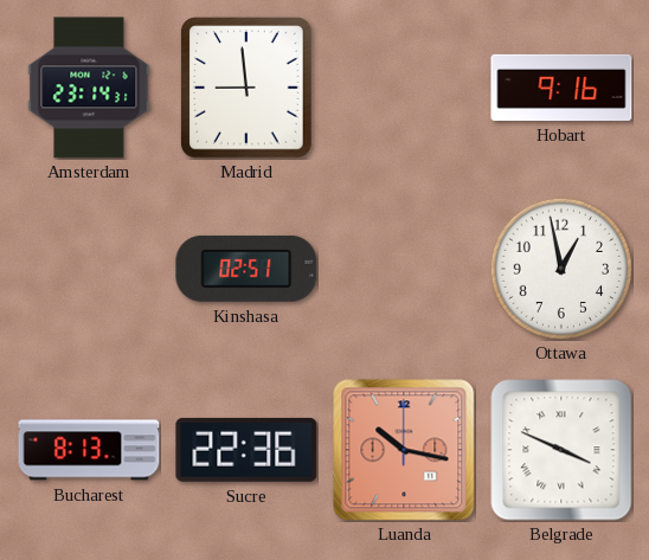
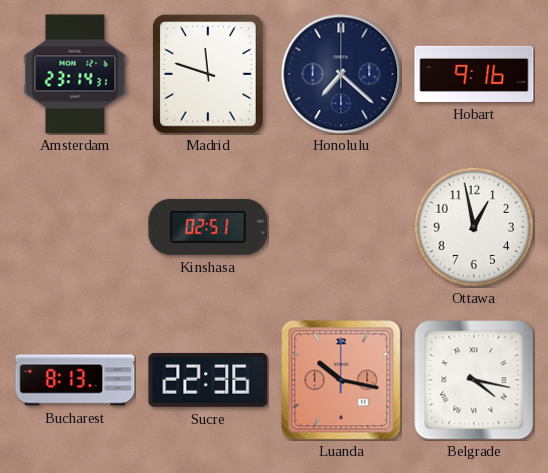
Madrid: 8:59 -> 11:48 (209, 74)
Honolulu: none -> 7:22 (341, 74)
Belgrade: 3:49 -> 4:17 (474, 380)
